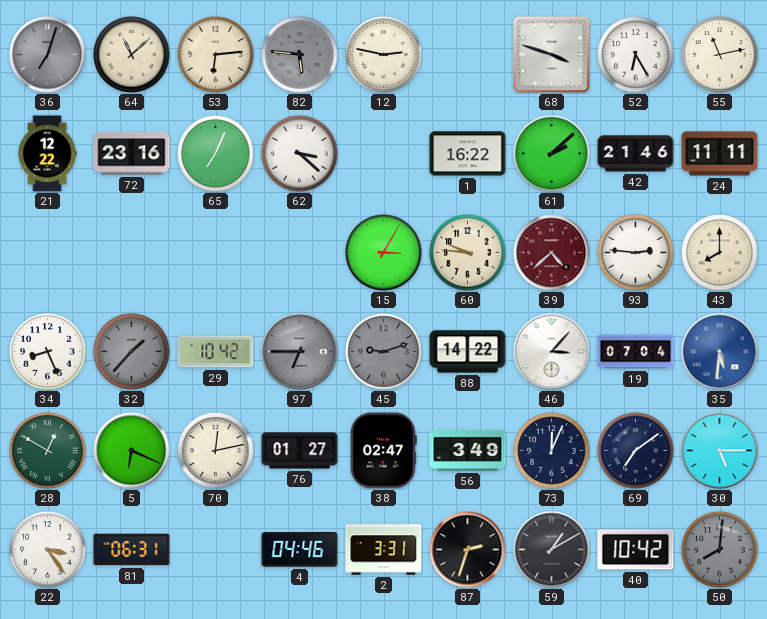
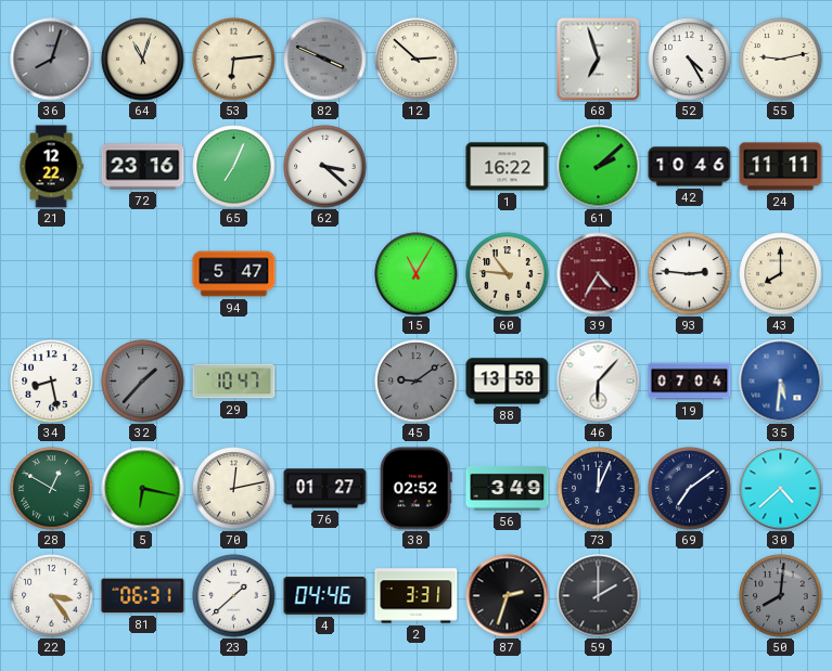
36: 7:03 -> 8:03 (52, 60)
64: 11:08 -> 11:03 (143, 60)
82: 5:46 -> 3:49 (325, 60)
12: 2:47 -> 2:52 (417, 60)
68: 3:48 -> 6:57 (599, 60)
52: 6:25 -> 4:25 (690, 60)
55: 11:13 -> 9:13 (781, 60)
42: 21:46 -> 10:46 (690, 167)
94: none -> 5:47 (234, 274)
15: 3:05 -> 11:05 (417, 274)
60: 9:46 -> 10:46 (508, 274)
39: 4:38 -> 4:35 (599, 274)
34: 8:26 -> 8:28 (52, 382)
29: 10:42 -> 10:47 (234, 382)
97: 6:45 -> none (300, 352)
45: 9:12 -> 9:09 (417, 382)
88: 14:22 -> 13:58 (508, 382)
46: 3:07 -> 6:07 (599, 382)
5: 6:19 -> 6:17 (143, 489)
38: 02:47 -> 02:52 (415, 489)
30: 5:15 -> 4:38 (781, 489)
23: none -> 1:38 (234, 596)
59: 1:10 -> 2:00 (599, 596)
40: 10:42 -> none (636, 550)
